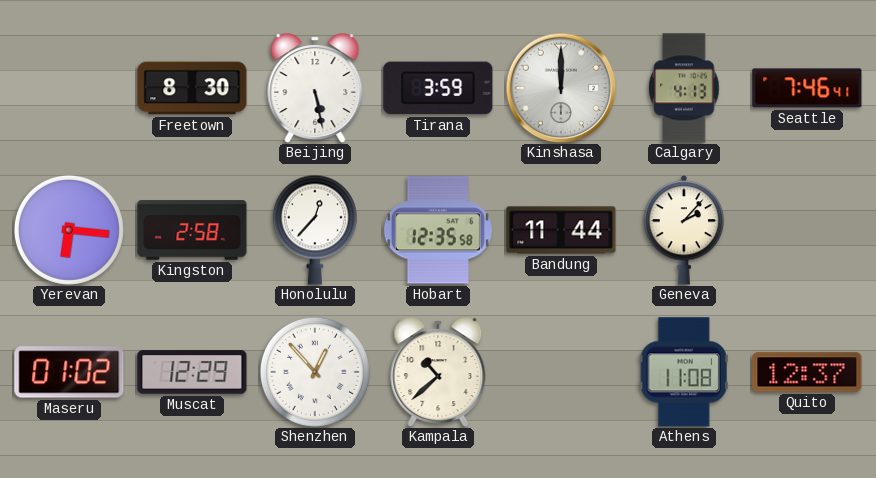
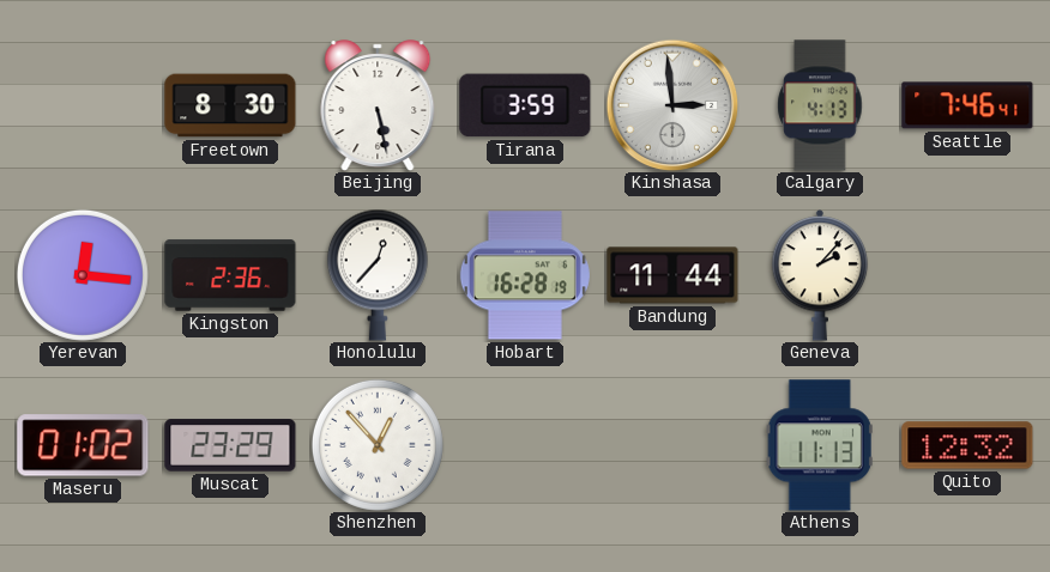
Kinshasa: 12:00 -> 2:59 (672, 105)
Yerevan: 6:16 -> 12:16 (83, 275)
Kingston: 2:58 -> 2:36 (230, 275)
Hobart: 12:35 -> 16:28 (525, 275)
Muscat: 12:29 -> 23:29 (230, 445)
Kampala: 10:38 -> none (438, 372)
Athens: 11:08 -> 11:13 (820, 445)
Quito: 12:37 -> 12:32 (967, 445)
